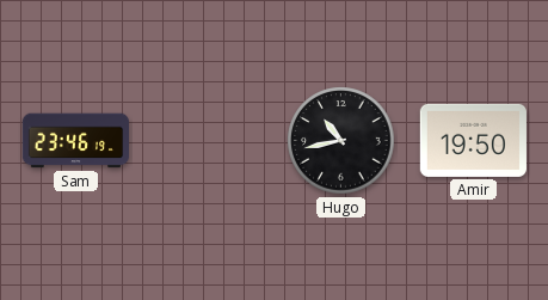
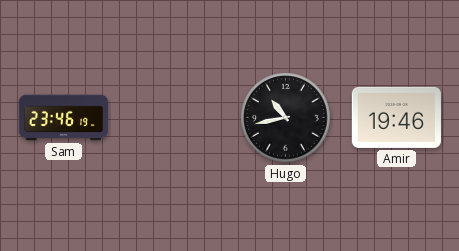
Amir: 19:50 -> 19:46 (396, 117)
